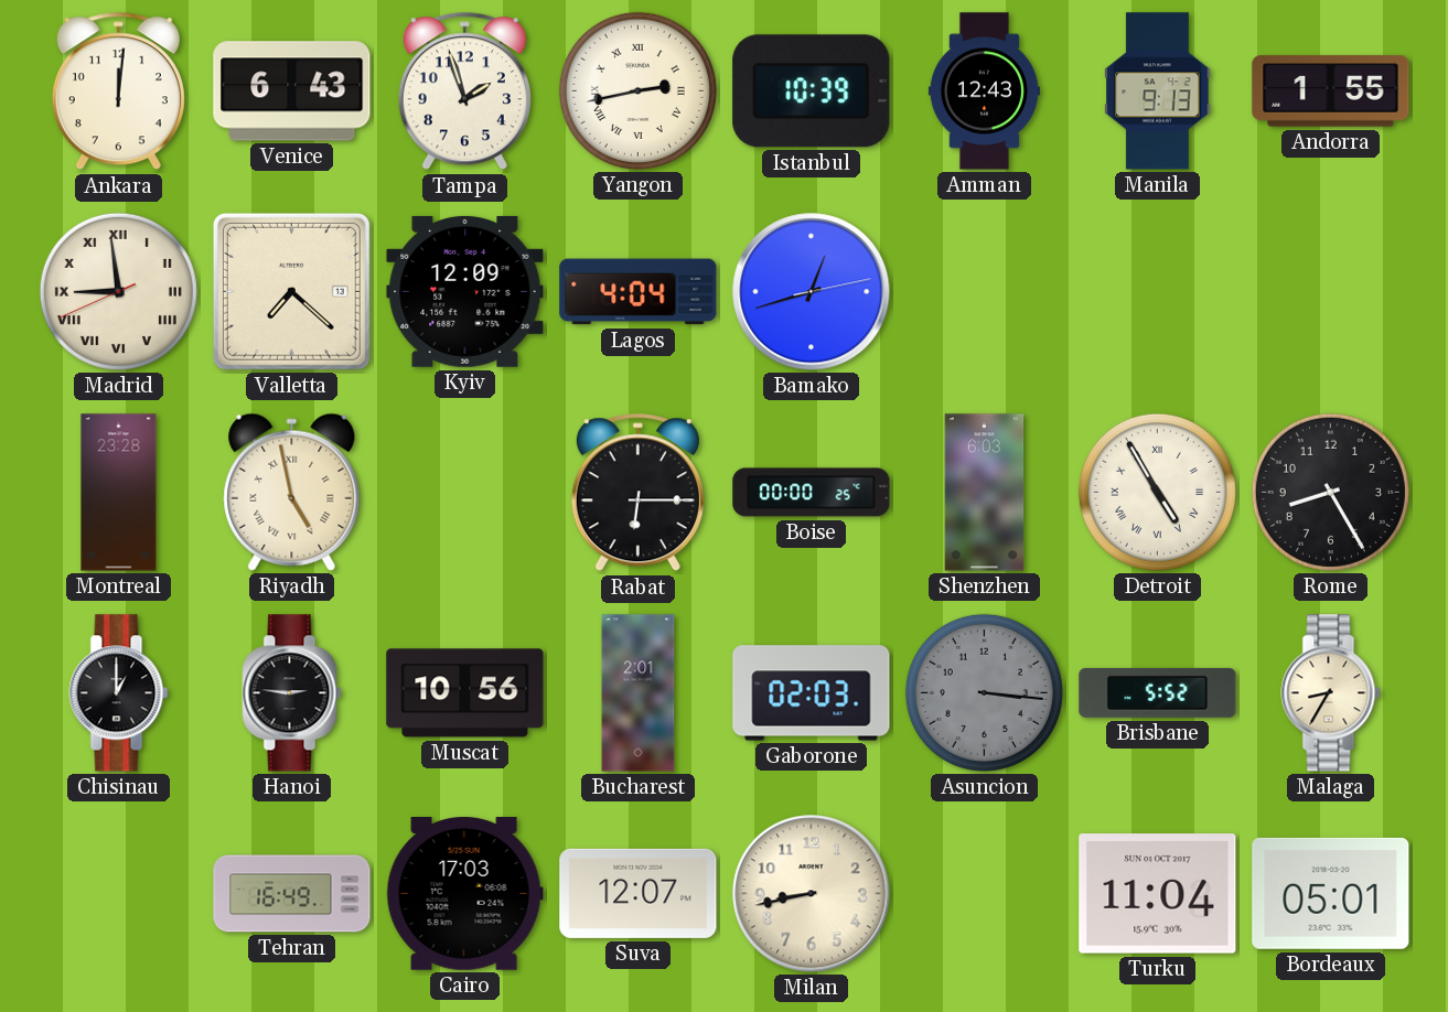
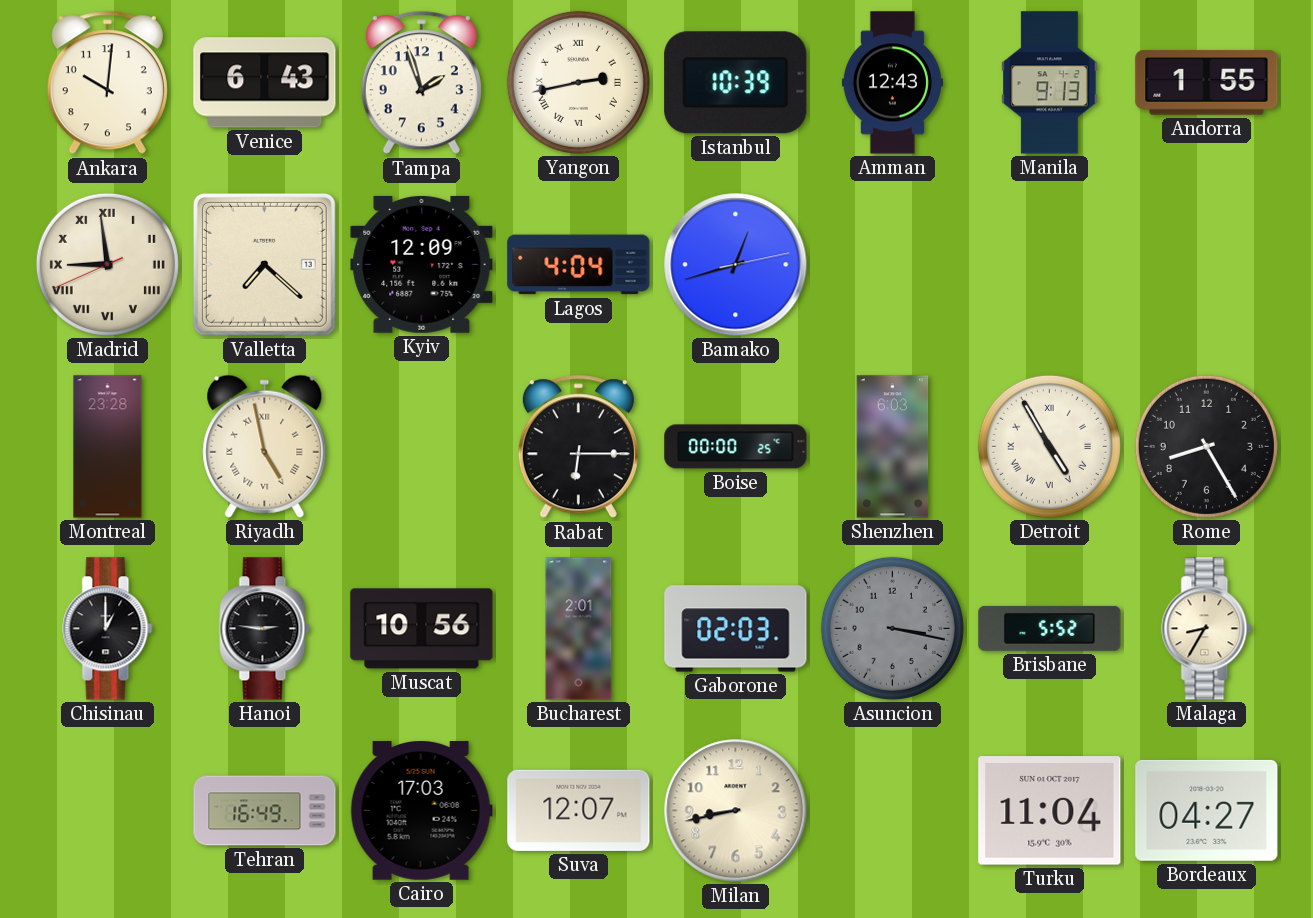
Ankara: 12:01 -> 10:01 (107, 83)
Asuncion: 3:16 -> 3:17 (892, 628)
Bordeaux: 05:01 -> 04:27 (1207, 810)
